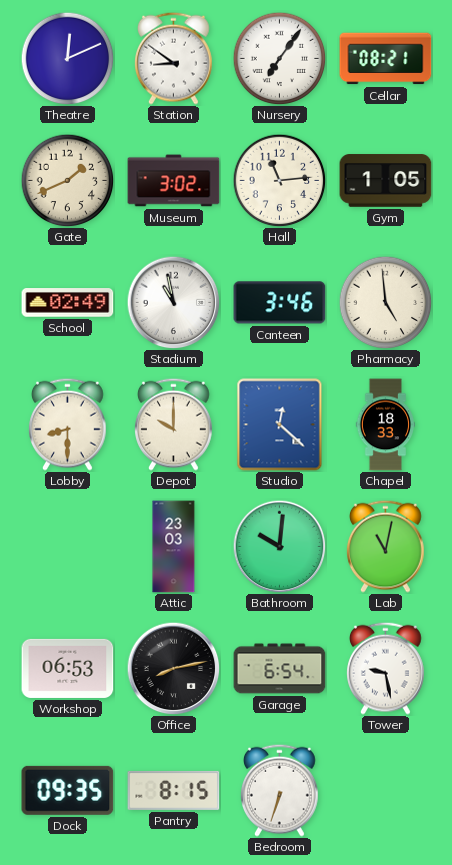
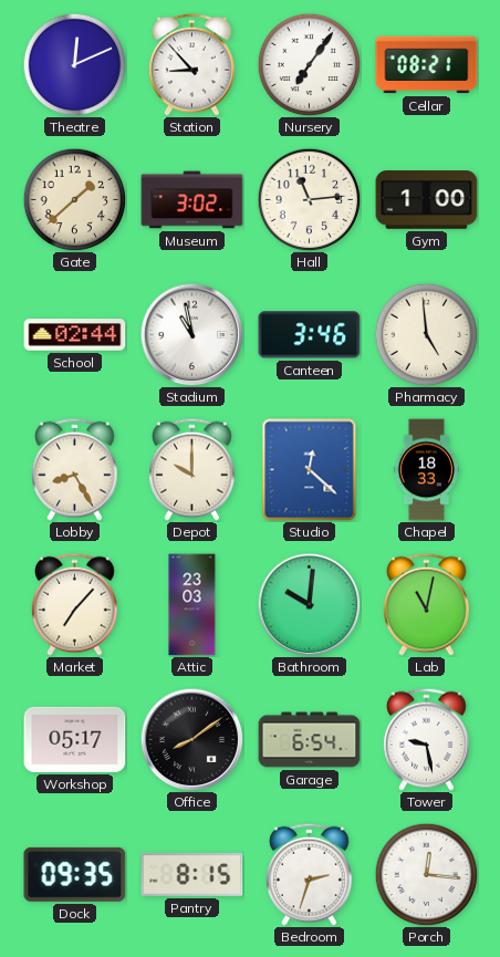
Station: 8:51 -> 8:53 (192, 64)
Gate: 1:41 -> 1:38 (74, 199)
Gym: 1:05 -> 1:00 (427, 200)
School: 02:49 -> 02:44 (75, 335)
Lobby: 8:30 -> 8:25 (75, 469)
Market: none -> 7:07 (75, 604)
Workshop: 06:53 -> 05:17 (75, 739)
Office: 8:13 -> 8:09 (191, 739)
Bedroom: 6:33 -> 2:33 (310, 874)
Porch: none -> 12:16 (426, 874)
